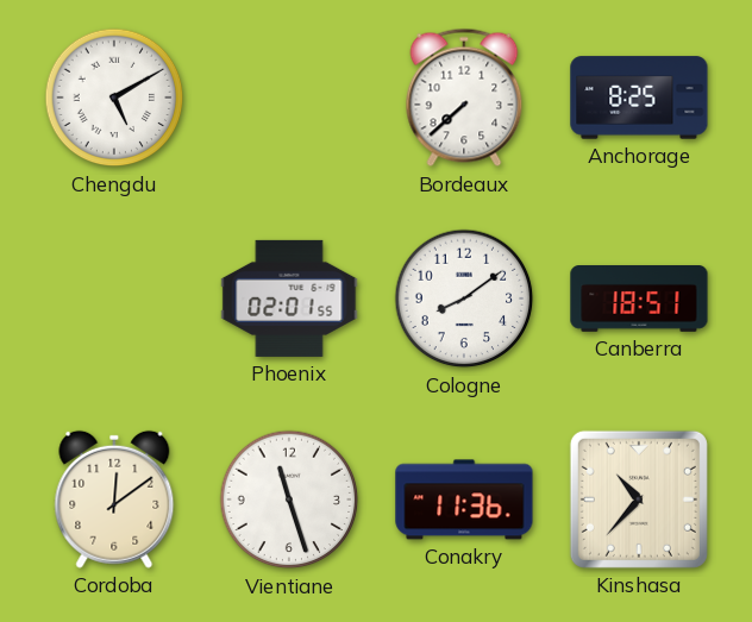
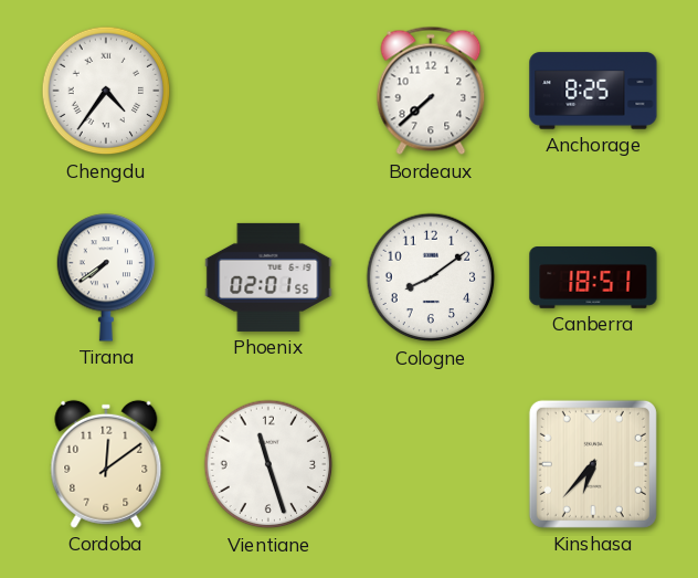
Chengdu: 5:10 -> 4:36 (106, 91)
Tirana: none -> 7:39 (106, 277)
Conakry: 11:36 -> none (464, 500)
Kinshasa: 10:37 -> 6:37 (593, 464)
